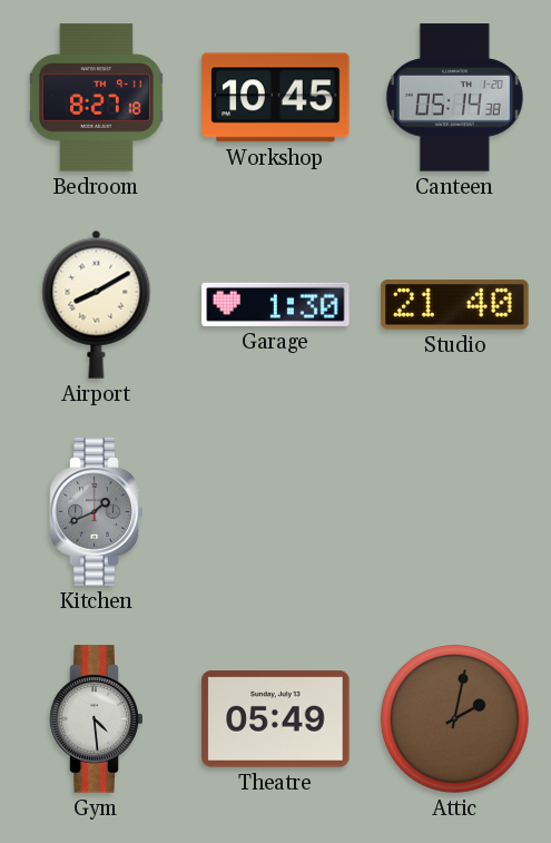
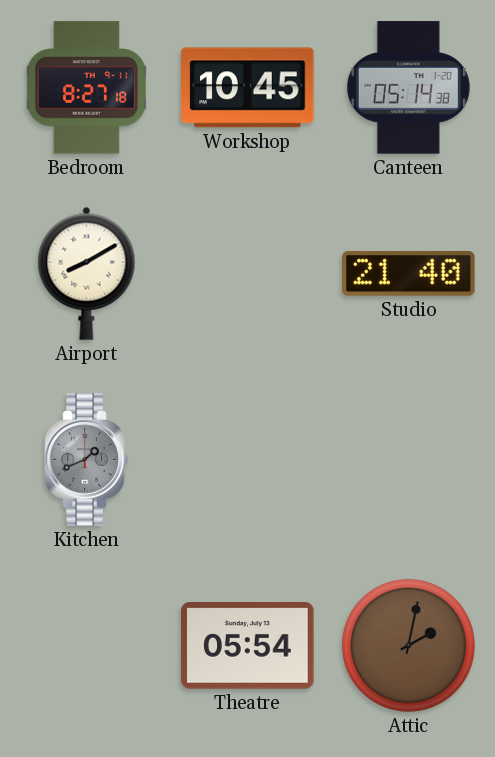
Garage: 1:30 -> none (276, 304)
Gym: 4:29 -> none (97, 719)
Theatre: 05:49 -> 05:54 (248, 646)
